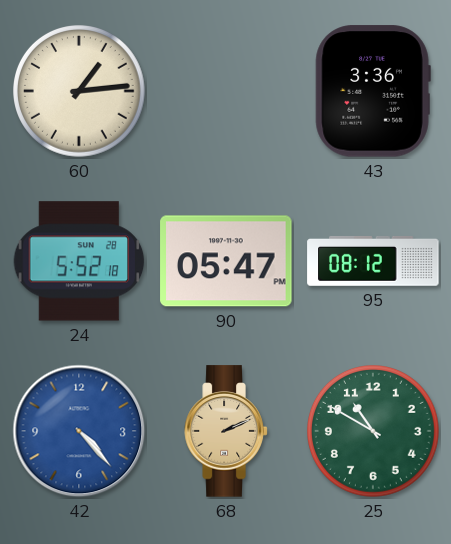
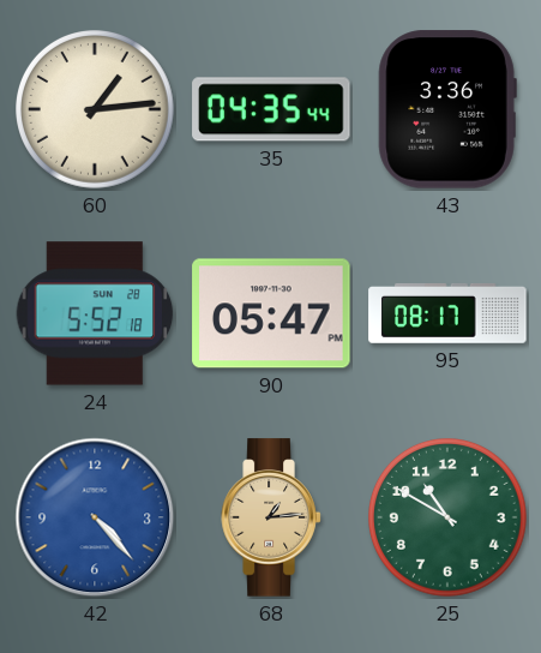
35: none -> 04:35 (271, 109)
95: 08:12 -> 08:17 (447, 313)
68: 2:11 -> 1:14 (271, 517)
